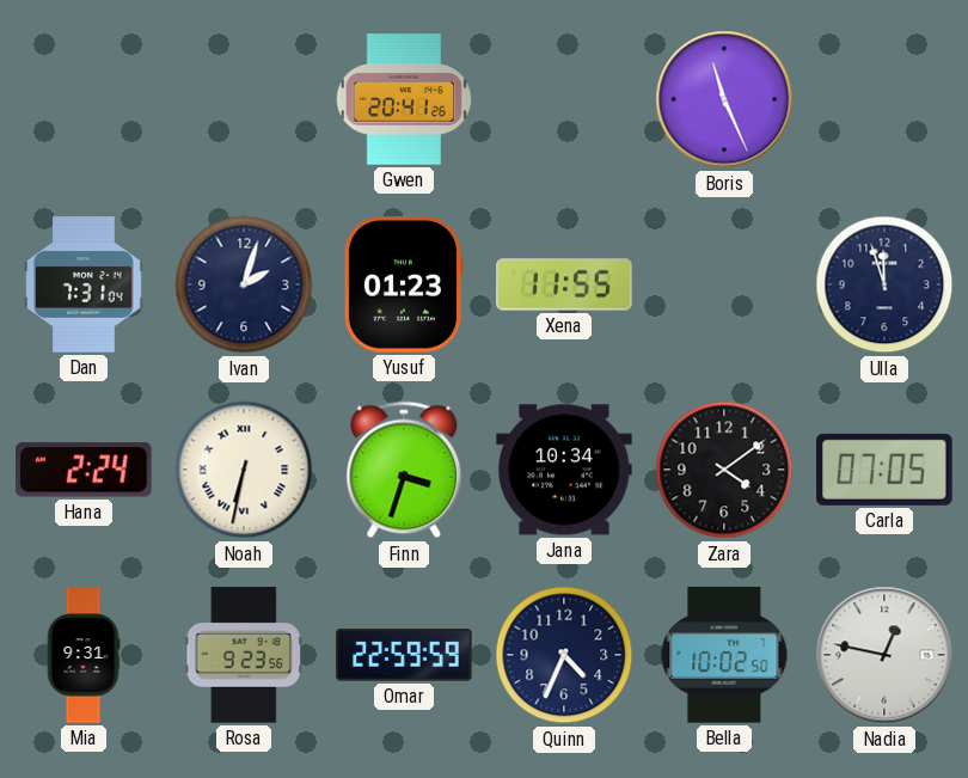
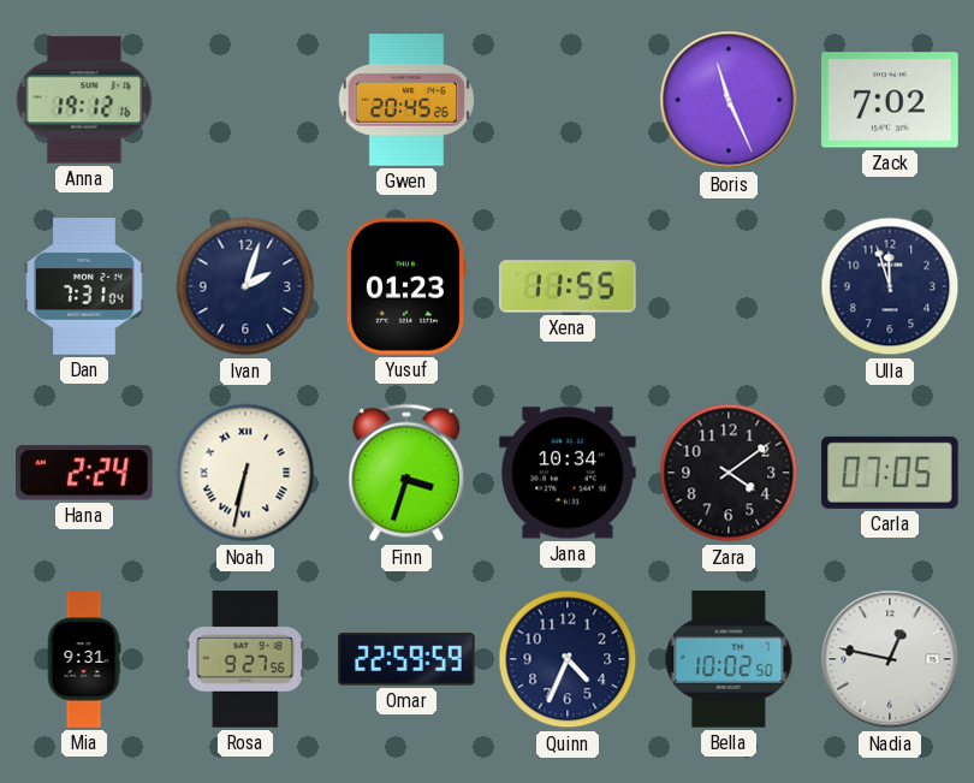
Anna: none -> 19:12 (84, 100)
Gwen: 20:41 -> 20:45 (406, 100)
Zack: none -> 7:02 (890, 100)
Rosa: 9:23 -> 9:27 (245, 659)
